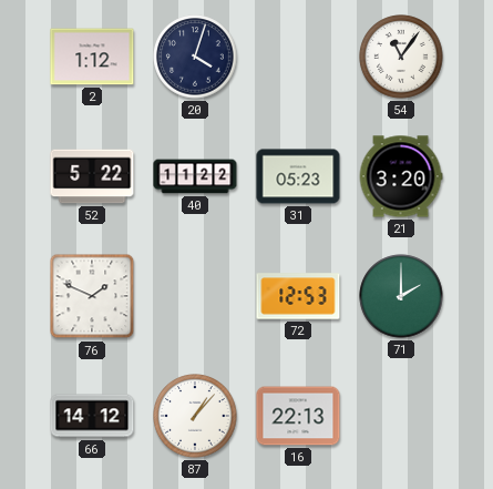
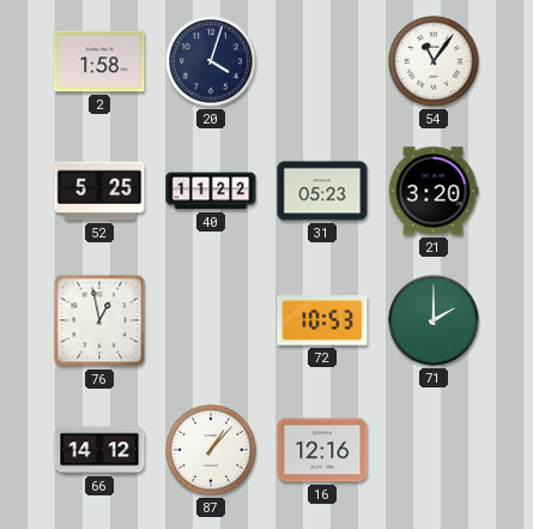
2: 1:12 -> 1:58 (99, 61)
52: 5:22 -> 5:25 (99, 191)
76: 1:49 -> 12:58 (99, 320)
72: 12:53 -> 10:53 (322, 320)
16: 22:13 -> 12:16 (322, 450)
